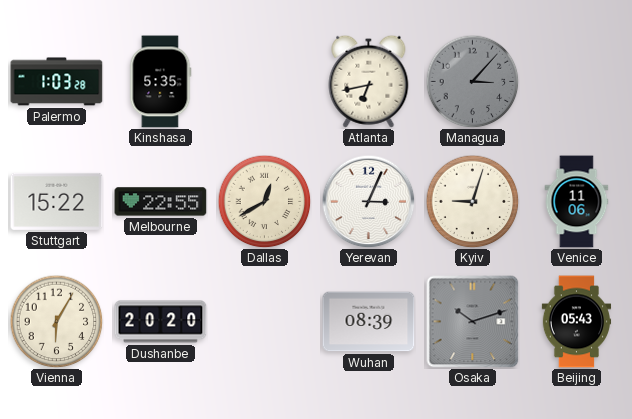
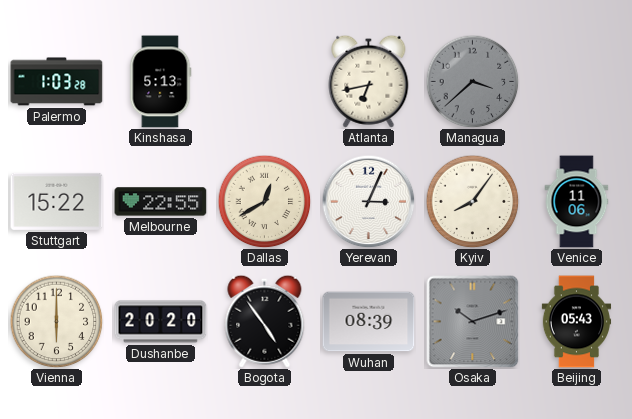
Kinshasa: 5:35 -> 5:13 (161, 82)
Managua: 3:07 -> 3:38 (472, 81)
Kyiv: 9:03 -> 8:06 (472, 201)
Vienna: 6:05 -> 6:00 (56, 321)
Bogota: none -> 4:54 (265, 321)
